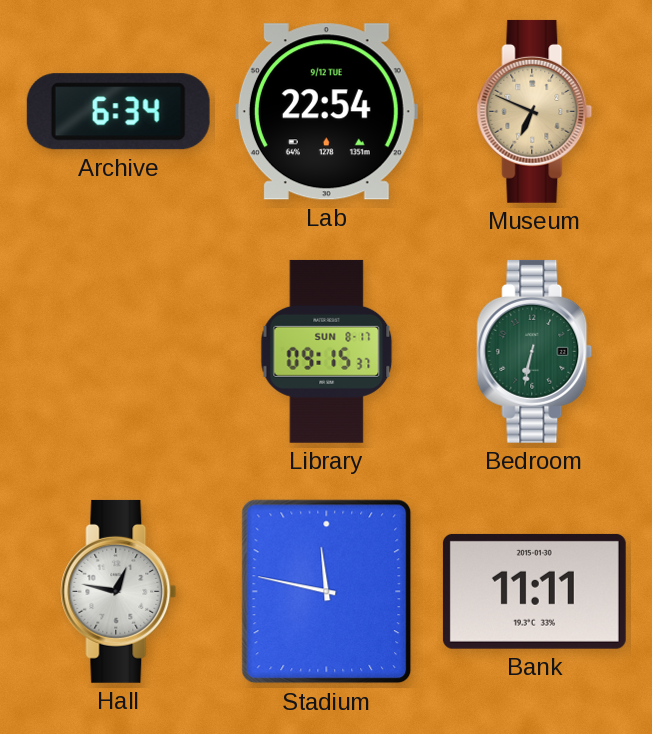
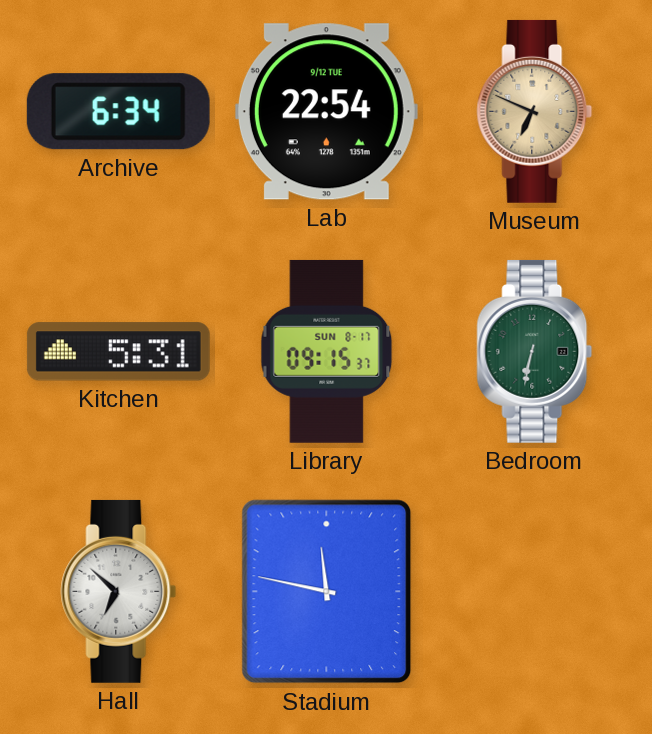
Kitchen: none -> 5:31 (118, 352)
Hall: 12:47 -> 6:52 (119, 591)
Bank: 11:11 -> none (534, 591)
